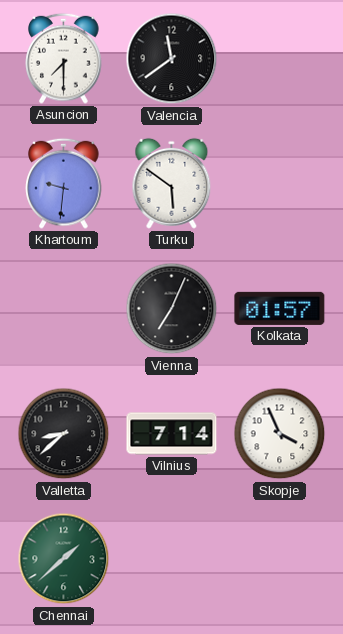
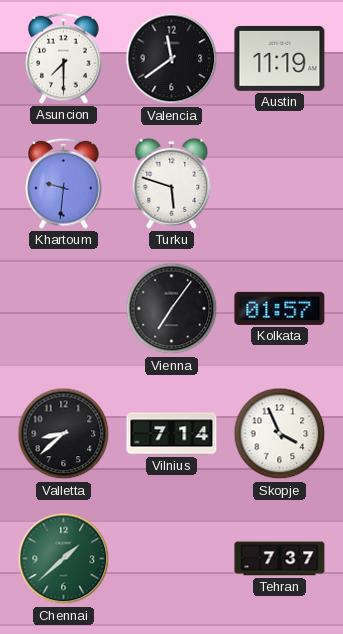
Austin: none -> 11:19 (280, 58)
Turku: 5:51 -> 5:48 (172, 183)
Vienna: 7:04 -> 7:06 (172, 309)
Tehran: none -> 7:37 (280, 559)
